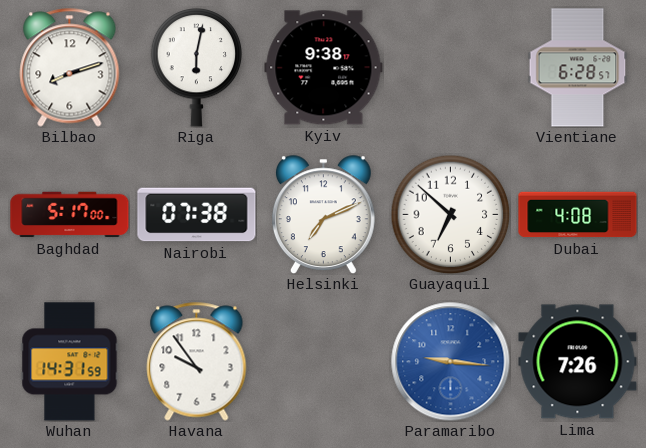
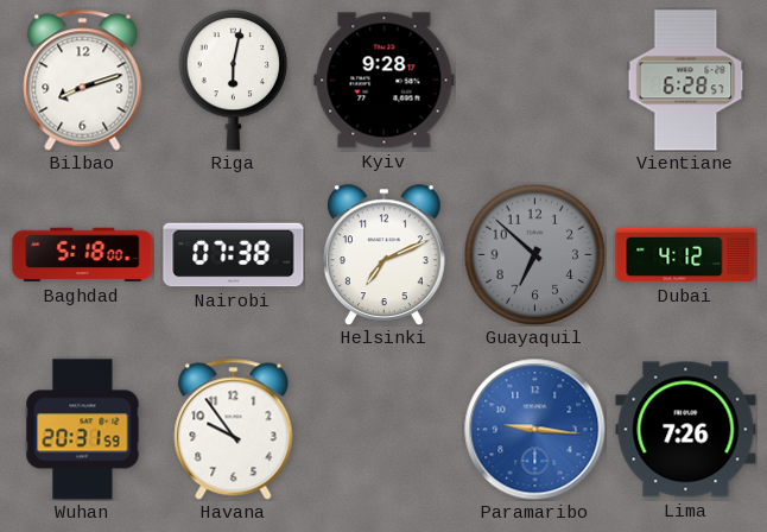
Kyiv: 9:38 -> 9:28 (385, 81)
Baghdad: 5:17 -> 5:18 (83, 255)
Guayaquil dial: white -> grey (534, 254)
Dubai: 4:08 -> 4:12 (686, 255)
Wuhan: 14:31 -> 20:31 (83, 430)
